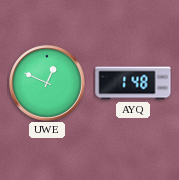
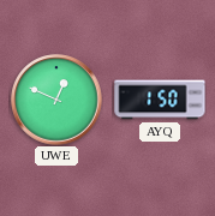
AYQ: 1:48 -> 1:50 (160, 100)
